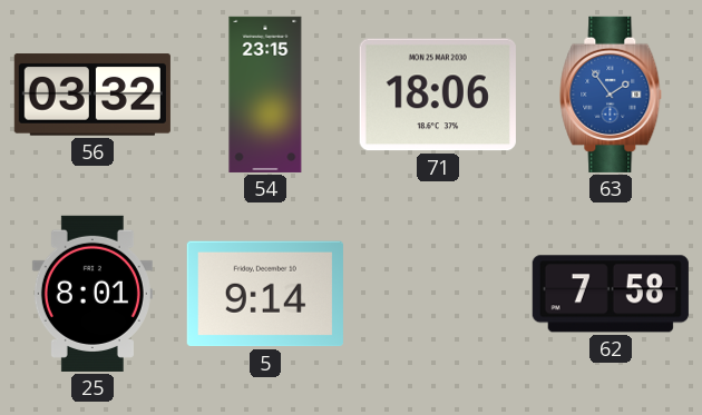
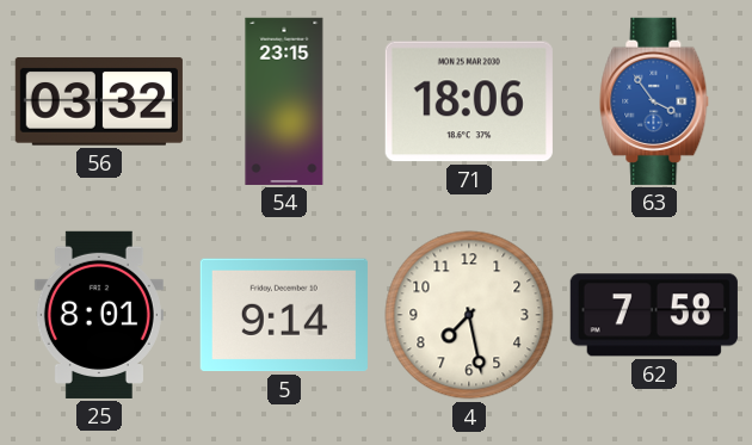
63: 1:54 -> 3:54 (654, 101)
4: none -> 7:28 (469, 315)
